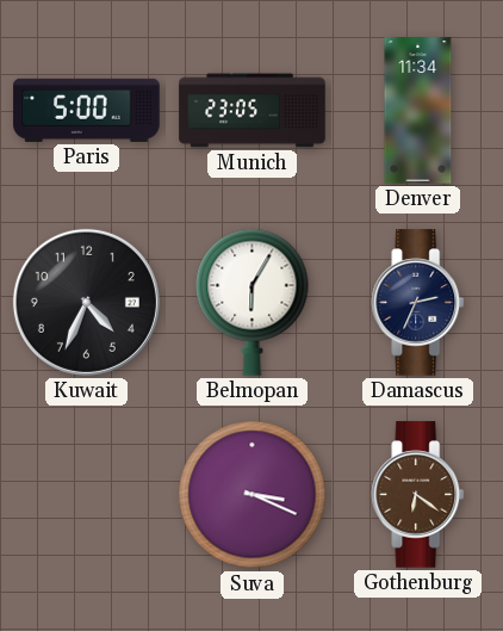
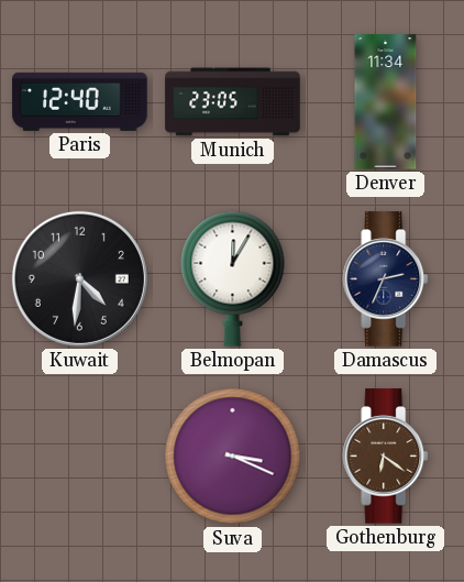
Paris: 5:00 -> 12:40 (80, 101)
Kuwait: 4:34 -> 4:31 (79, 278)
Belmopan: 6:05 -> 12:05 (233, 278)
